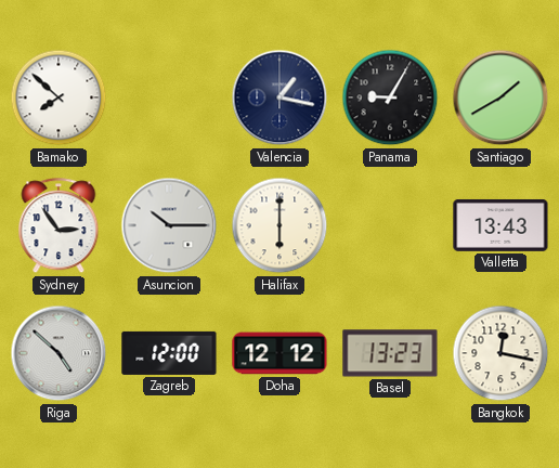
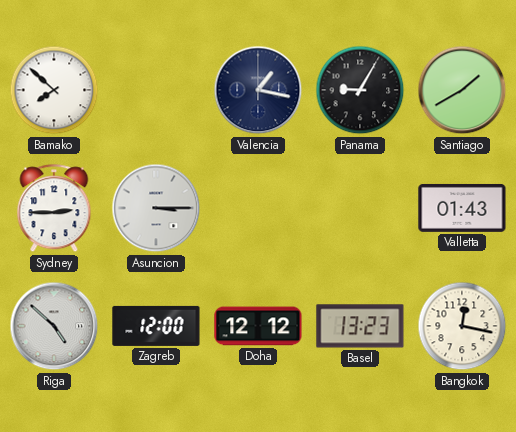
Sydney: 2:54 -> 2:45 (54, 209)
Asuncion: 10:15 -> 3:15 (156, 208)
Halifax: 6:00 -> none (279, 225)
Valletta: 13:43 -> 01:43 (462, 208)
